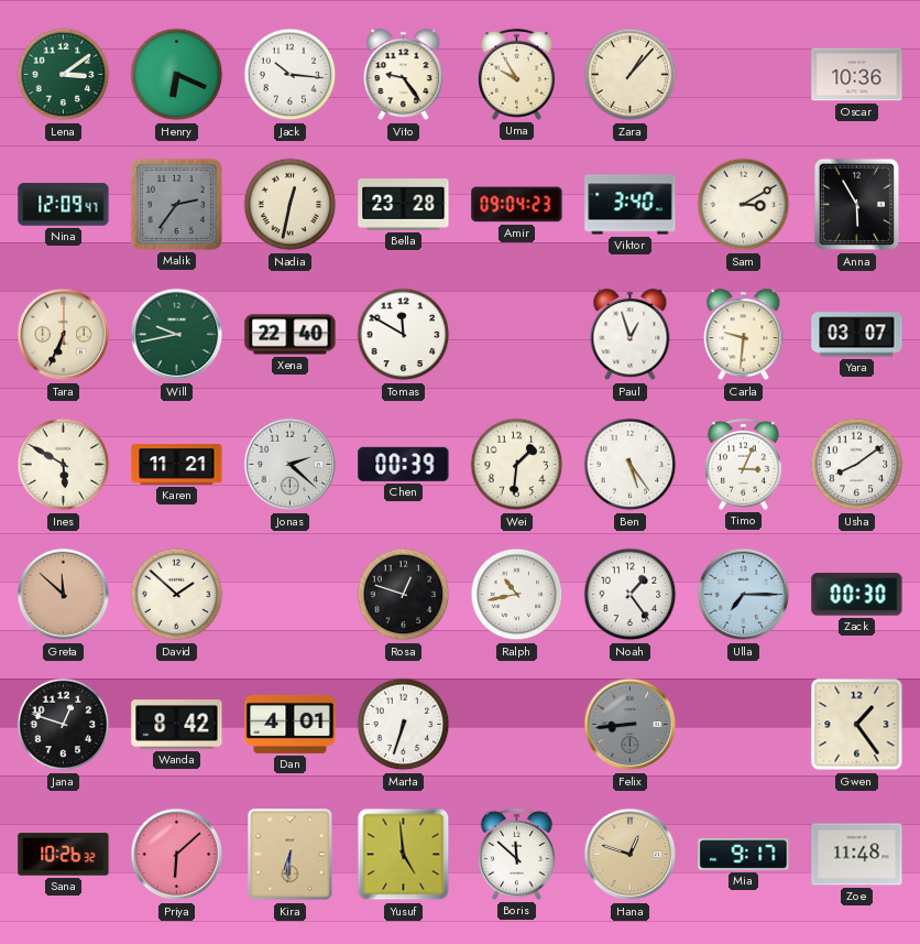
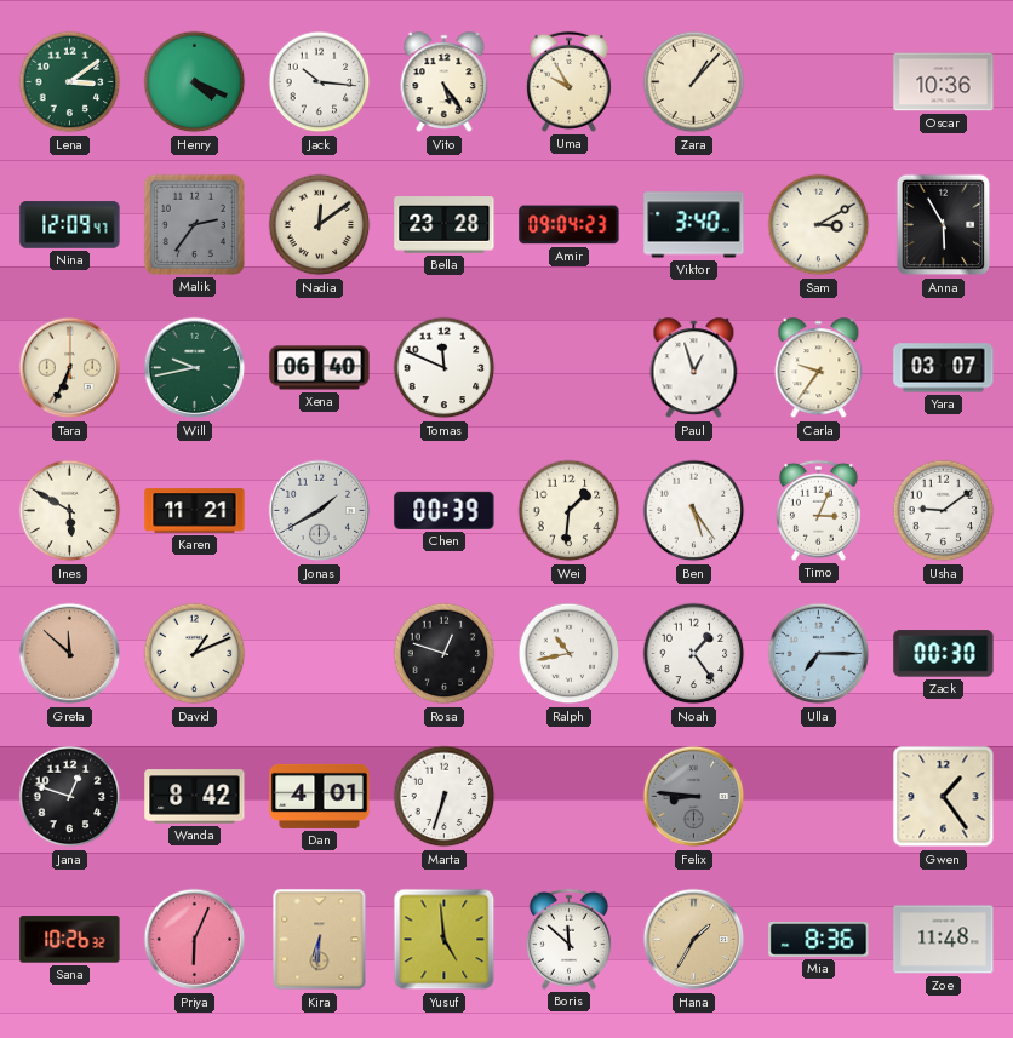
Henry: 6:19 -> 4:19 (195, 82)
Vito: 9:24 -> 5:24 (445, 82)
Nadia: 12:32 -> 12:09 (320, 225)
Xena: 22:40 -> 06:40 (320, 368)
Tomas: 11:50 -> 11:49 (445, 368)
Carla: 9:31 -> 9:36 (819, 368)
Jonas: 2:22 -> 1:40 (320, 511)
Usha: 8:09 -> 9:09 (944, 511)
David: 1:52 -> 1:11 (195, 654)
Felix: 8:44 -> 8:46 (694, 797)
Priya: 6:08 -> 6:04 (195, 940)
Hana: 12:48 -> 1:35 (694, 940)
Mia: 9:17 -> 8:36 (819, 939)
